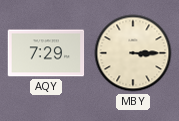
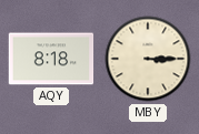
AQY: 7:29 -> 8:18 (51, 59)
